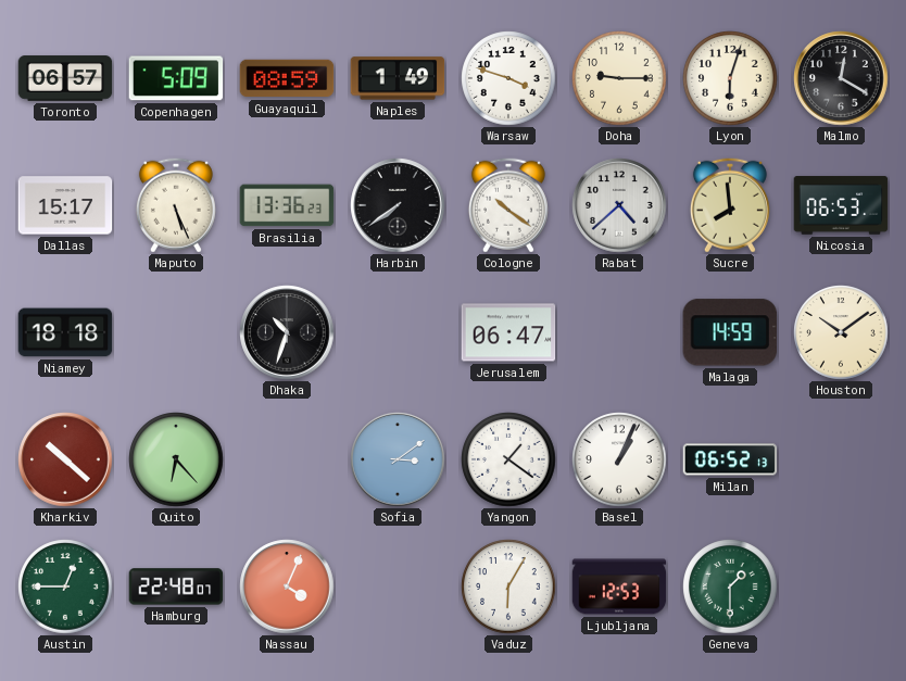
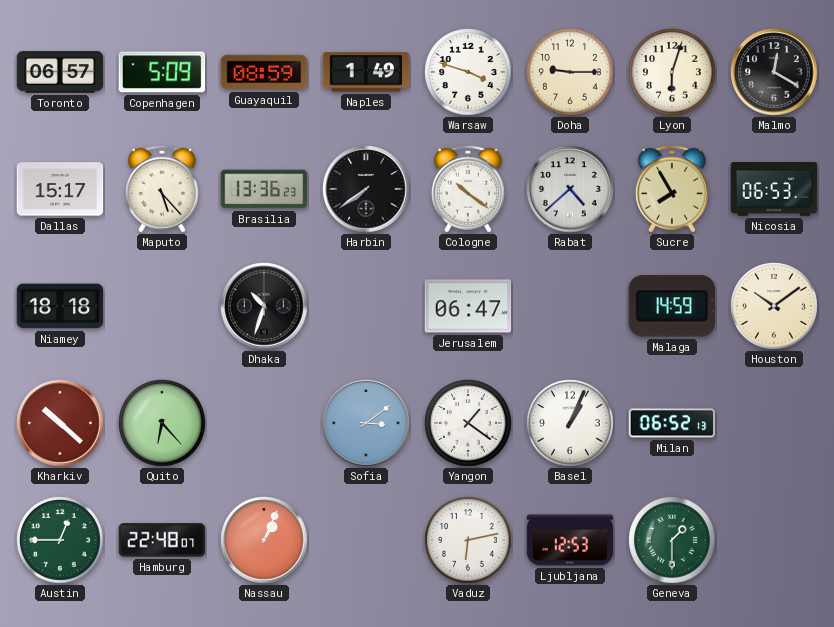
Maputo: 5:26 -> 5:23 (162, 189)
Sucre: 7:59 -> 7:55 (672, 189)
Nassau: 4:04 -> 1:04 (264, 540)
Vaduz: 6:05 -> 6:13 (468, 540)
